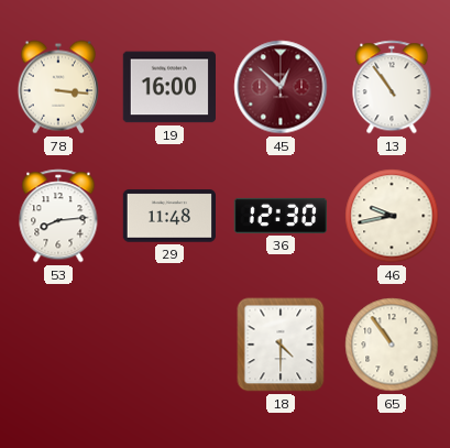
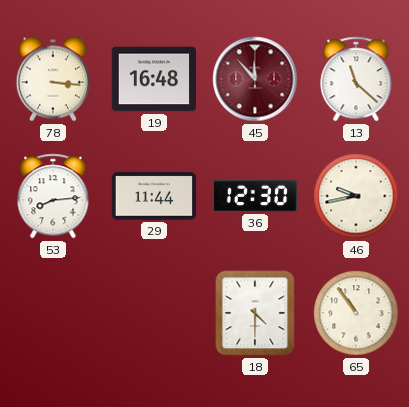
19: 16:00 -> 16:48 (153, 79)
45: 12:52 -> 11:53 (255, 79)
13: 10:54 -> 11:22 (356, 79)
29: 11:48 -> 11:44 (154, 196)
